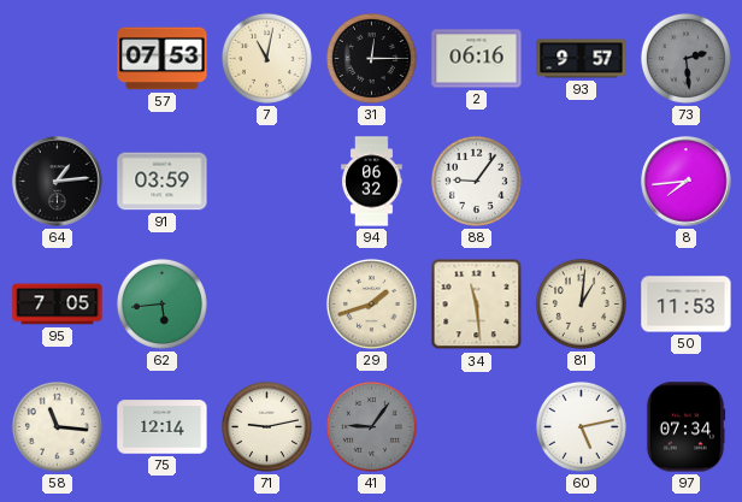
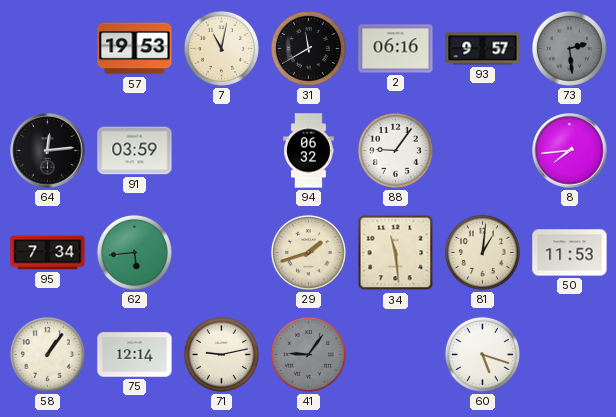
57: 07:53 -> 19:53 (135, 49)
31: 12:15 -> 11:40 (308, 48)
64: 1:14 -> 12:14 (48, 151)
95: 7:05 -> 7:34 (48, 253)
58: 11:16 -> 1:06 (47, 354)
60: 5:13 -> 5:18 (482, 354)
97: 07:34 -> none (685, 427)
